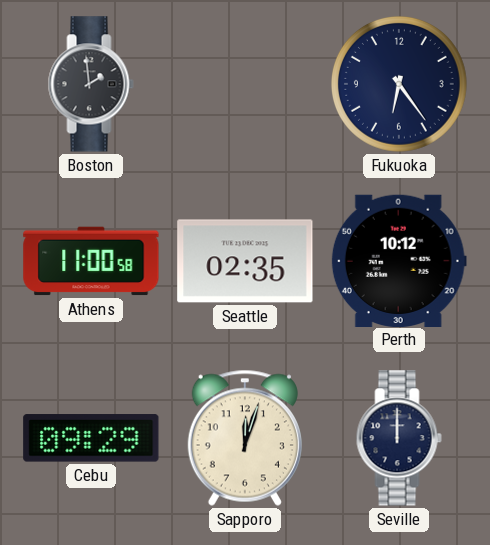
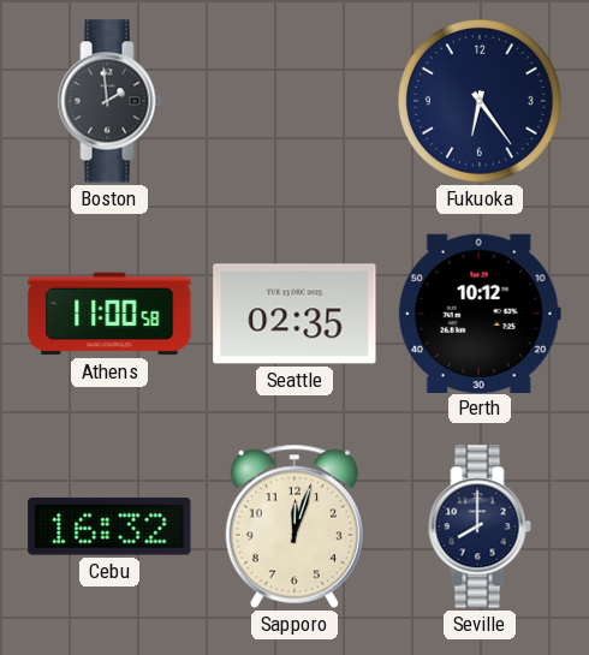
Cebu: 09:29 -> 16:32 (109, 526)
Seville: 12:00 -> 8:00 (480, 526)
